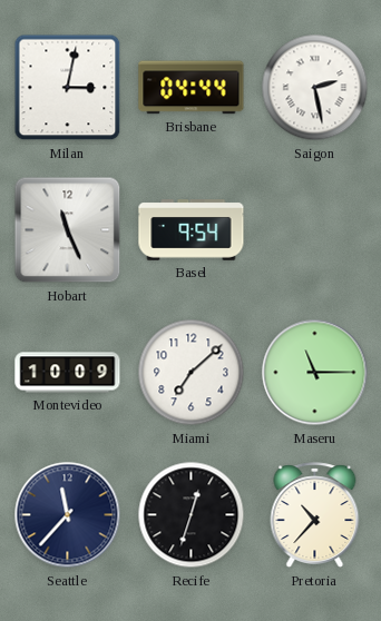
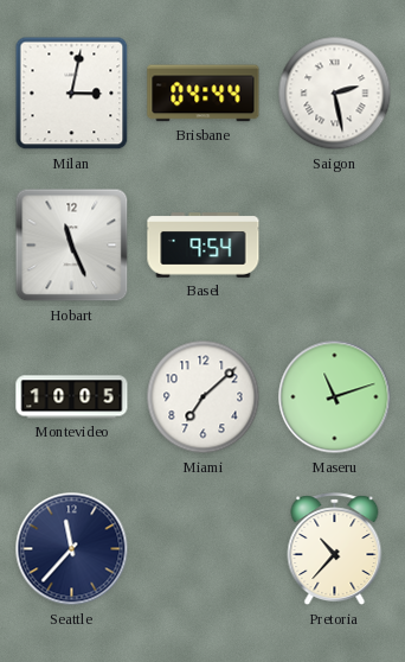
Montevideo: 10:09 -> 10:05 (72, 397)
Maseru: 11:15 -> 11:12 (335, 397)
Recife: 12:33 -> none (192, 515)
